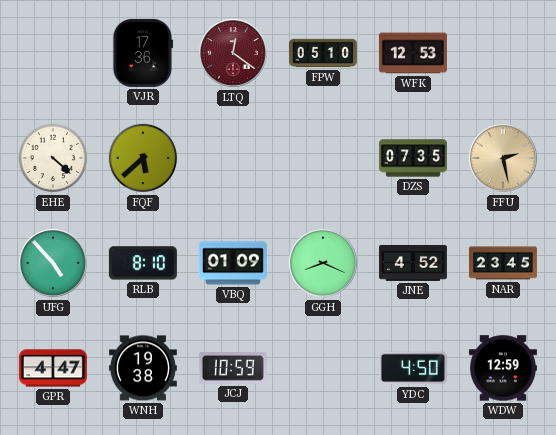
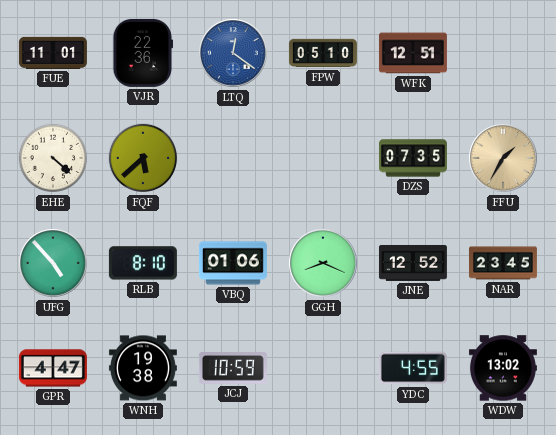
FUE: none -> 11:01 (53, 53)
VJR: 17:36 -> 22:36 (143, 53)
LTQ dial: burgundy -> blue (233, 53)
WFK: 12:53 -> 12:51 (413, 53)
FFU: 2:28 -> 1:35 (503, 158)
VBQ: 01:09 -> 01:06 (233, 263)
JNE: 4:52 -> 12:52 (413, 263)
YDC: 4:50 -> 4:55 (413, 368)
WDW: 12:59 -> 13:02 (503, 368)
